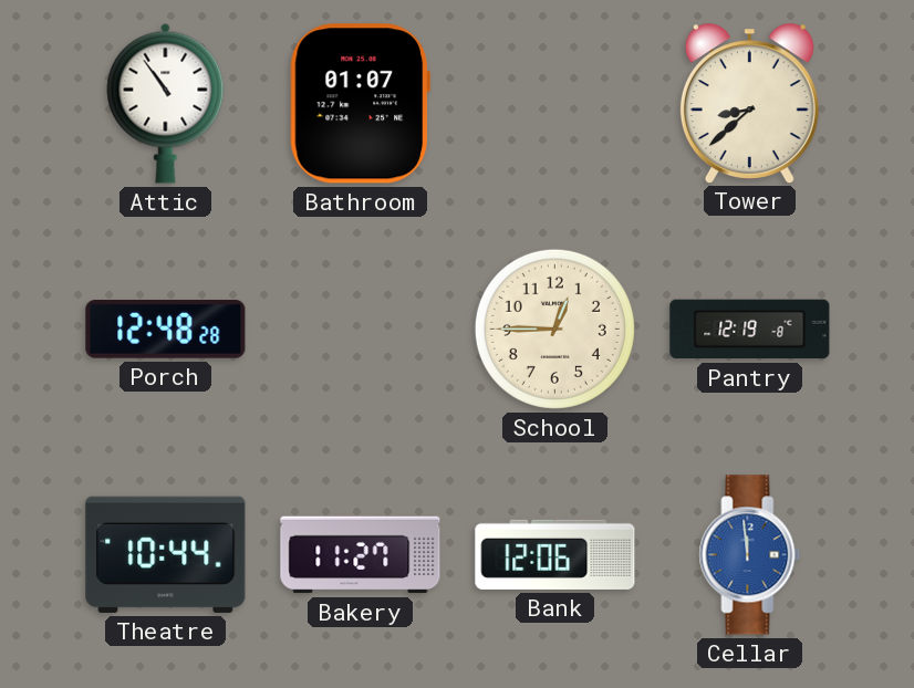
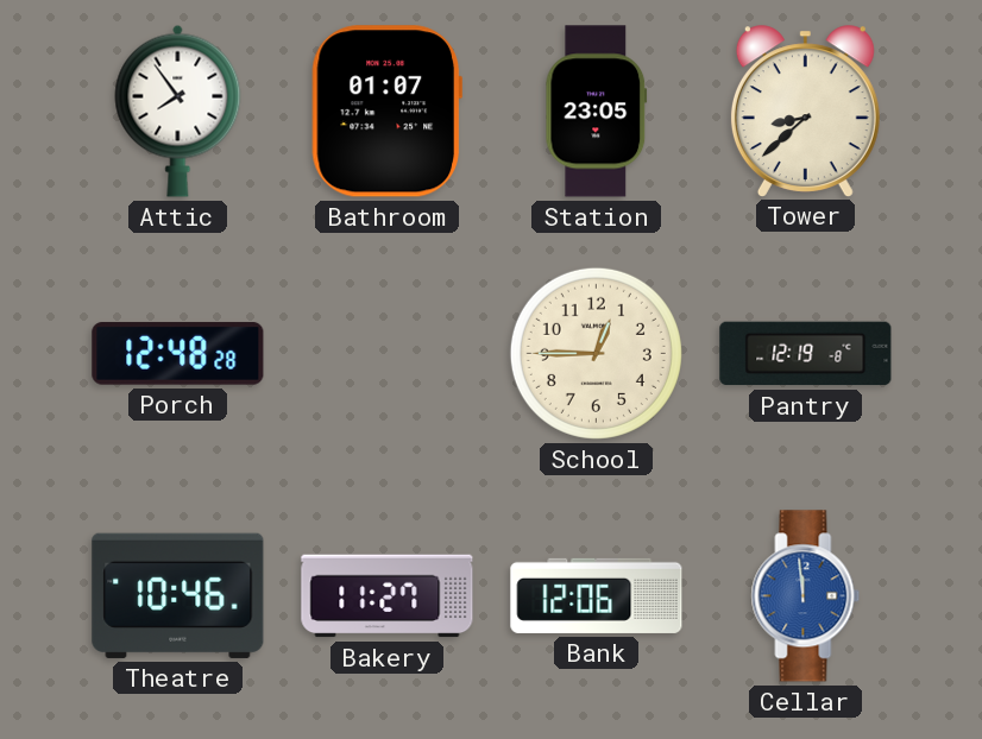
Attic: 10:54 -> 7:54 (178, 110)
Station: none -> 23:05 (597, 112)
Theatre: 10:44 -> 10:46 (178, 595)
